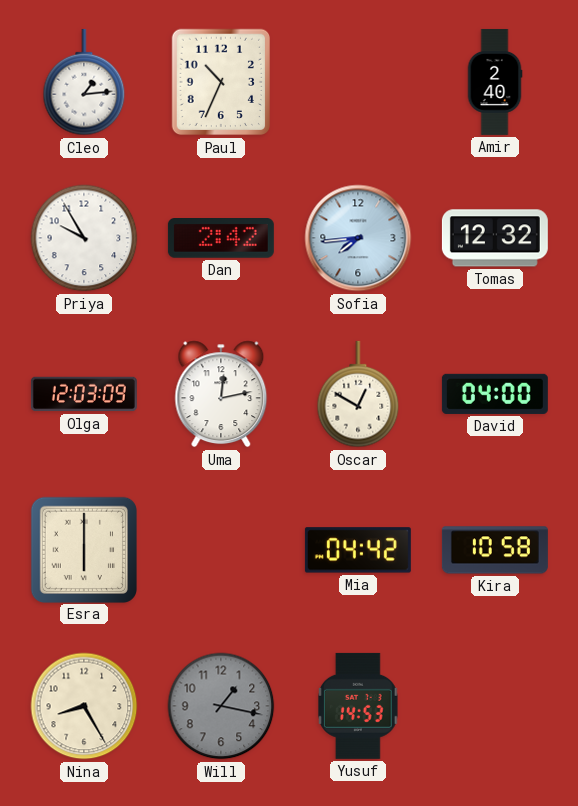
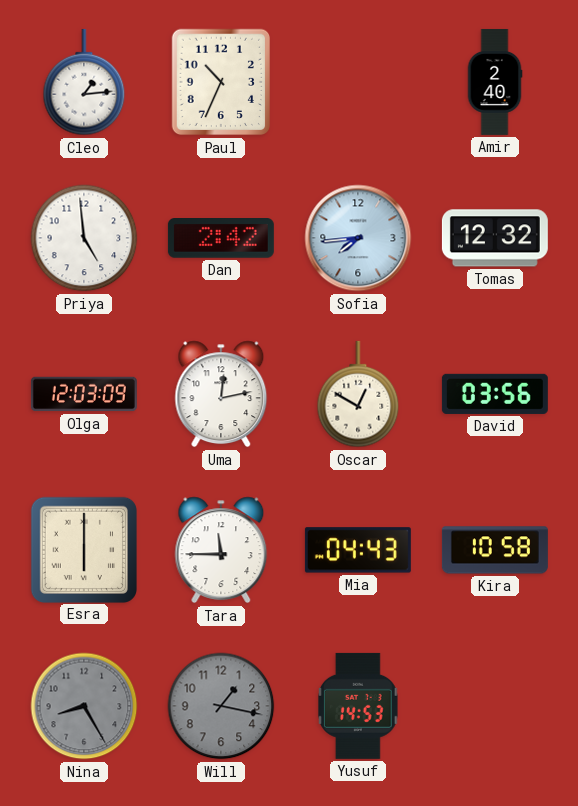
Priya: 9:55 -> 4:59 (84, 238)
David: 04:00 -> 03:56 (495, 394)
Tara: none -> 11:45 (221, 550)
Mia: 04:42 -> 04:43 (358, 550)
Nina dial: cream -> grey (84, 706)
